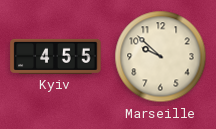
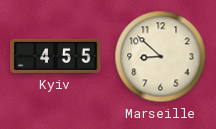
Marseille: 9:52 -> 8:52 (161, 57)
